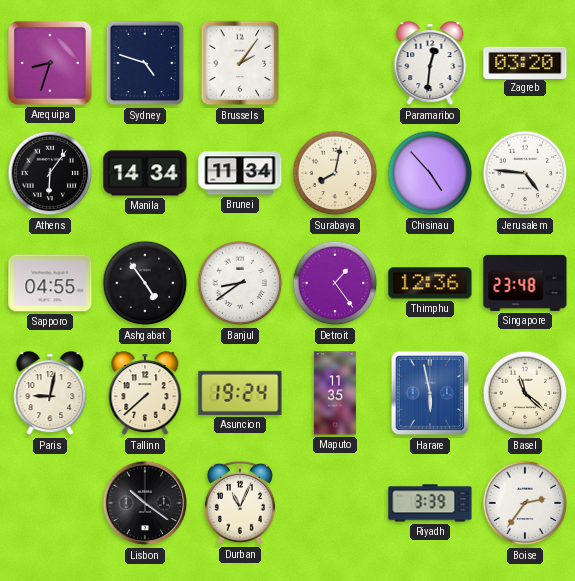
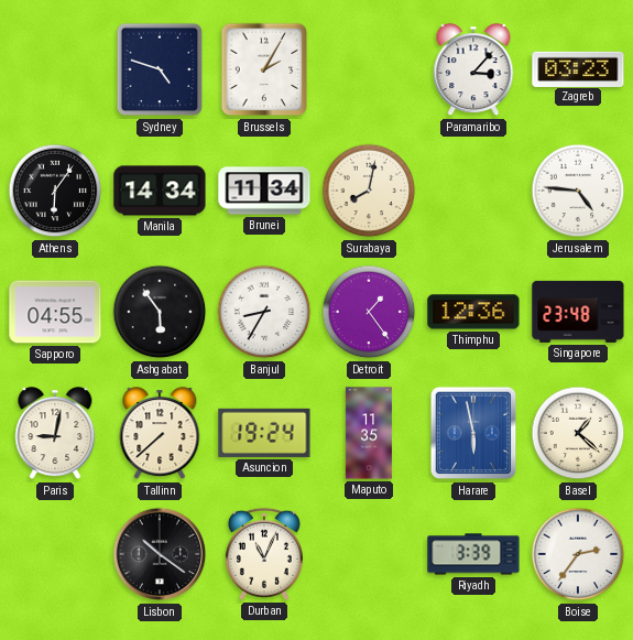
Arequipa: 8:33 -> none (50, 63)
Brussels: 2:06 -> 2:05 (264, 69)
Paramaribo: 12:31 -> 3:07 (473, 70)
Zagreb: 03:20 -> 03:23 (578, 68)
Chisinau: 4:53 -> none (430, 173)
Ashgabat: 4:54 -> 5:54 (160, 312)
Banjul: 8:39 -> 8:35 (264, 312)
Basel: 11:22 -> 1:22 (578, 433)
